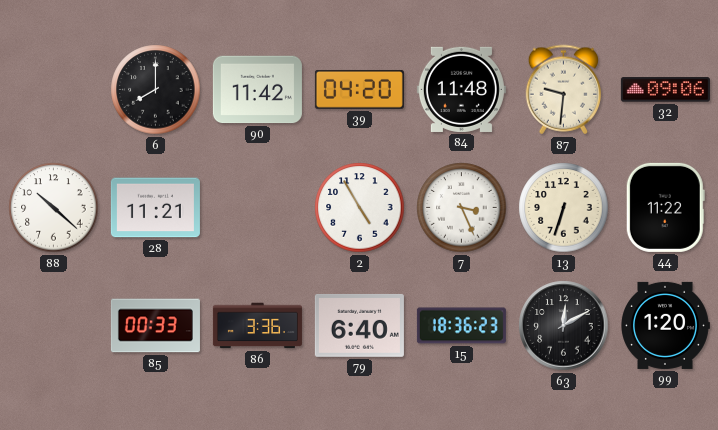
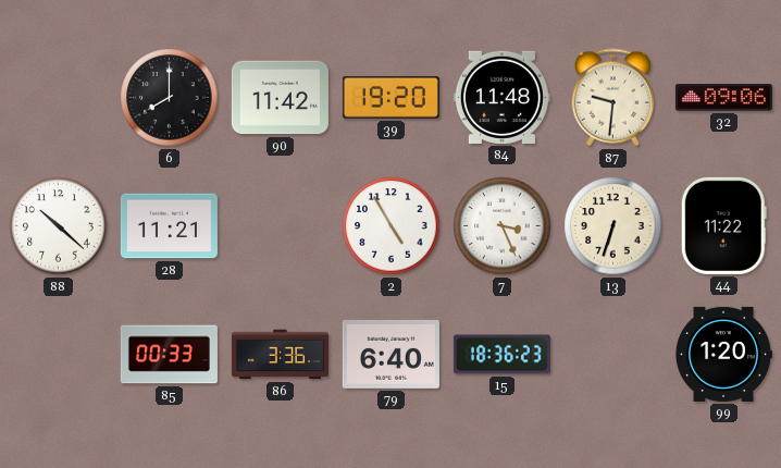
39: 04:20 -> 19:20 (390, 97)
63: 12:10 -> none (564, 326)
